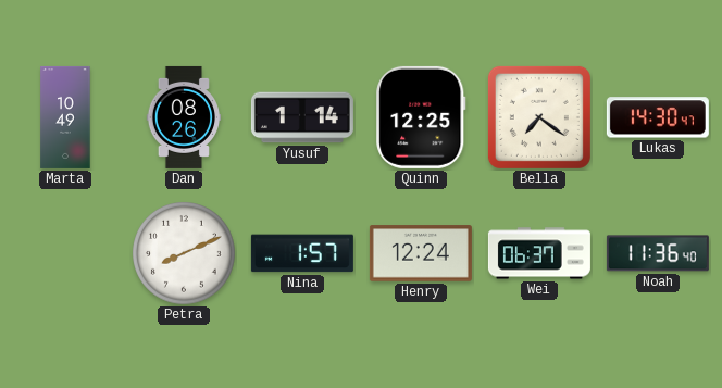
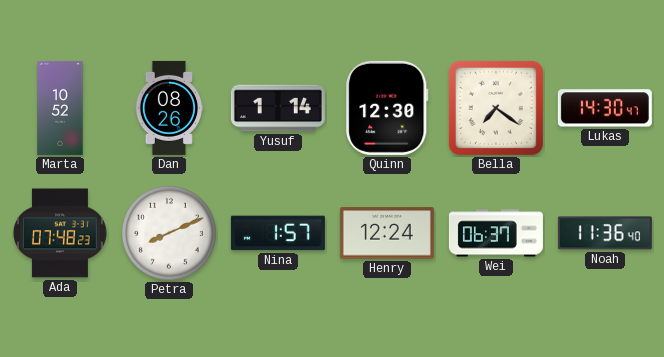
Marta: 10:49 -> 10:52 (60, 108)
Quinn: 12:25 -> 12:30 (387, 108)
Ada: none -> 07:48 (60, 233)
